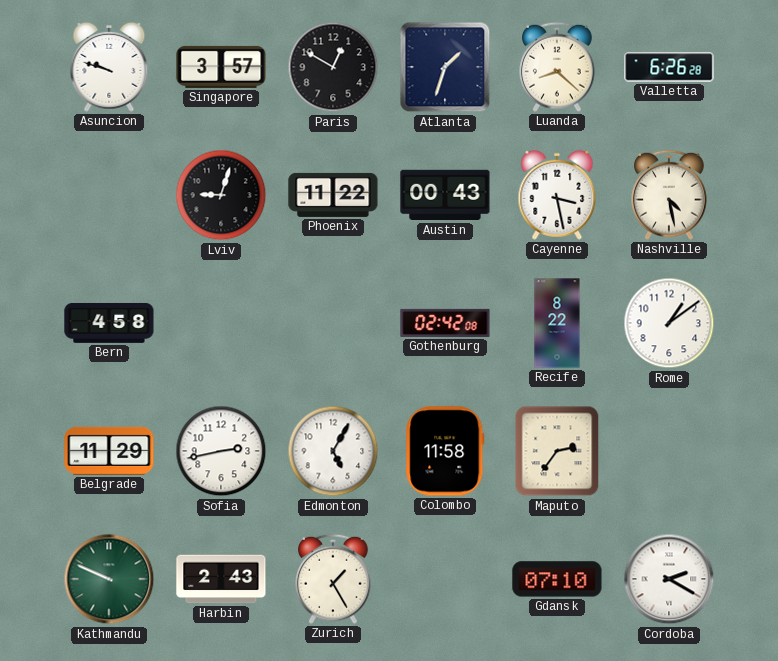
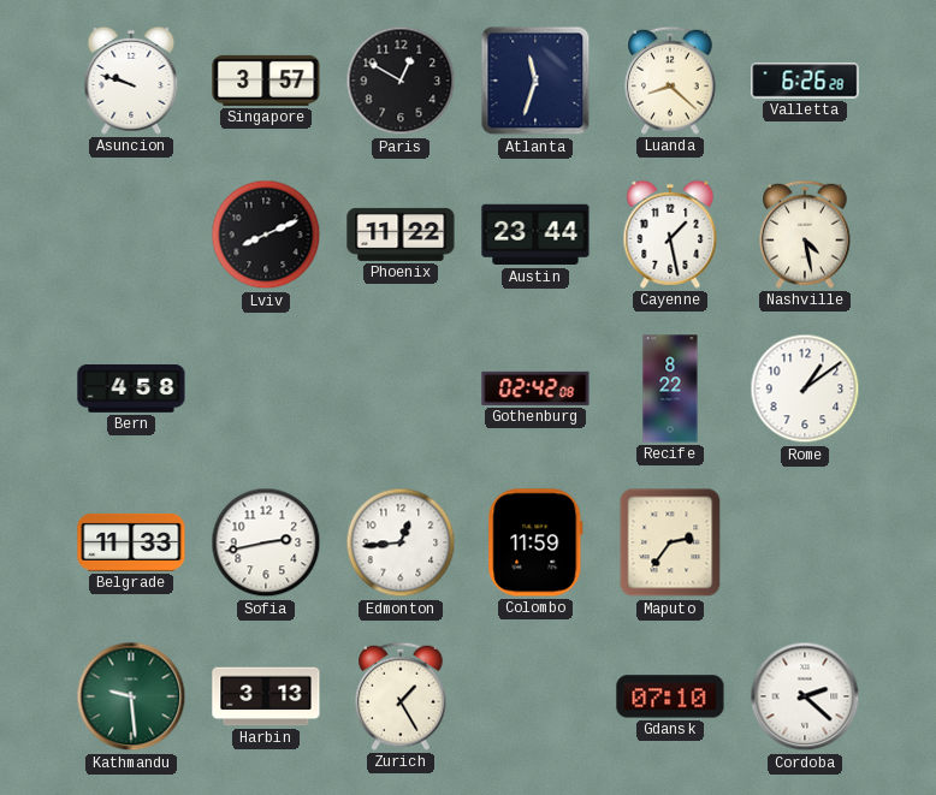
Atlanta: 1:33 -> 11:33 (535, 81)
Lviv: 9:03 -> 8:11 (266, 235)
Austin: 00:43 -> 23:44 (535, 235)
Cayenne: 3:28 -> 1:28 (670, 235)
Belgrade: 11:29 -> 11:33 (131, 542)
Edmonton: 5:05 -> 12:44 (401, 542)
Colombo: 11:58 -> 11:59 (535, 542)
Kathmandu: 9:49 -> 9:29 (131, 696)
Harbin: 2:43 -> 3:13 (266, 696)
Cordoba: 2:20 -> 2:22 (805, 696)
